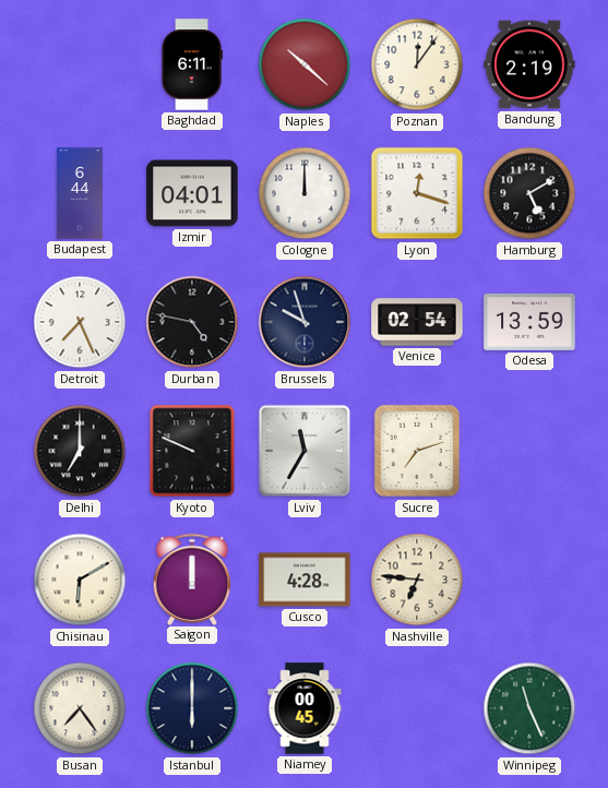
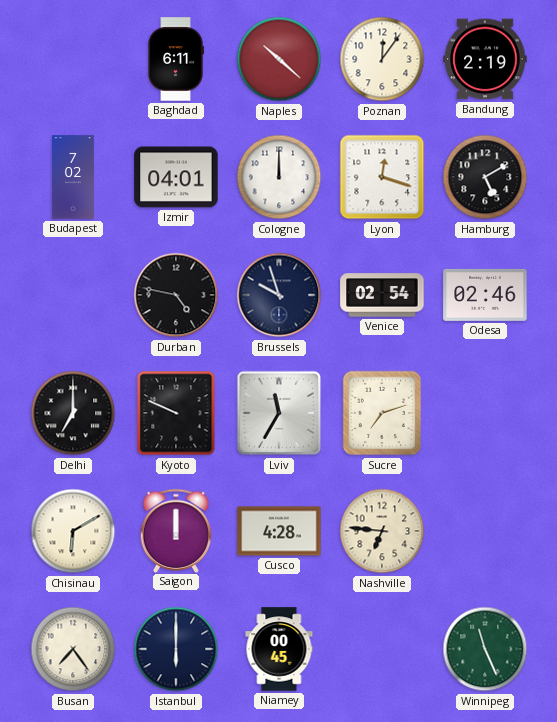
Budapest: 6:44 -> 7:02 (73, 177)
Detroit: 7:26 -> none (80, 322)
Odesa: 13:59 -> 02:46 (485, 295)
